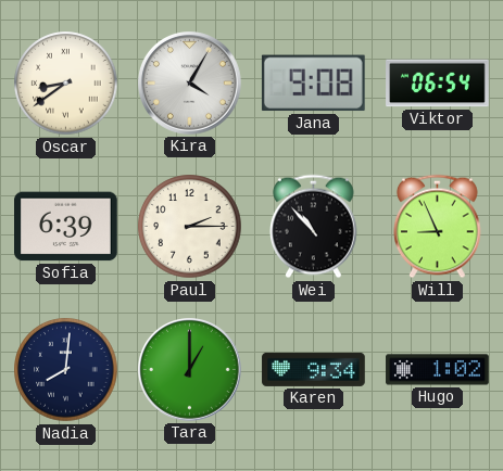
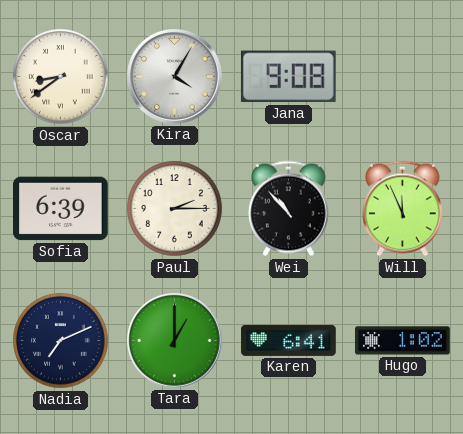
Viktor: 06:54 -> none (438, 84)
Will: 8:56 -> 11:56 (403, 209)
Nadia: 8:01 -> 7:11 (61, 341)
Karen: 9:34 -> 6:41 (289, 340)
